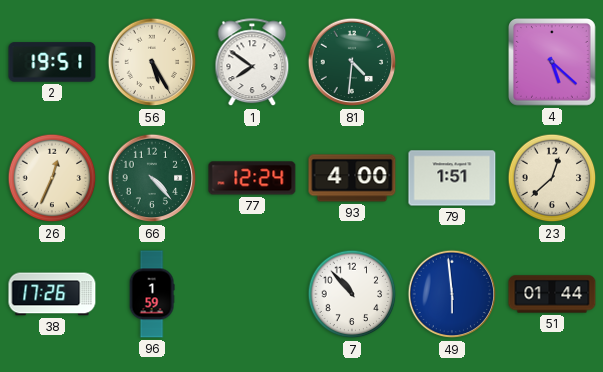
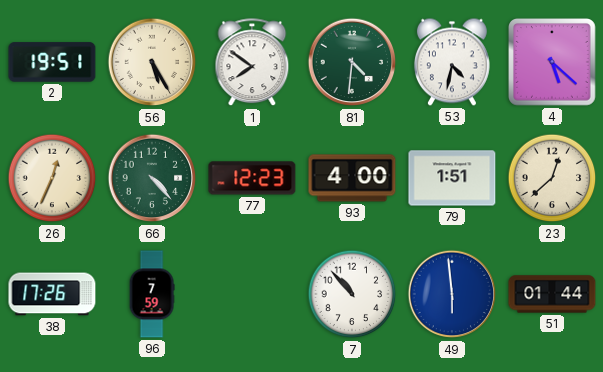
53: none -> 4:32 (452, 62)
77: 12:24 -> 12:23 (252, 178)
96: 1:59 -> 7:59 (152, 294)
